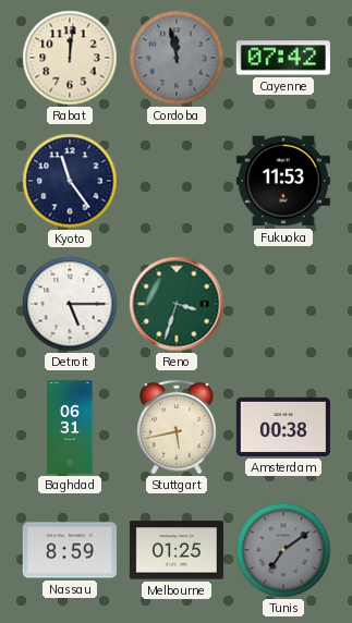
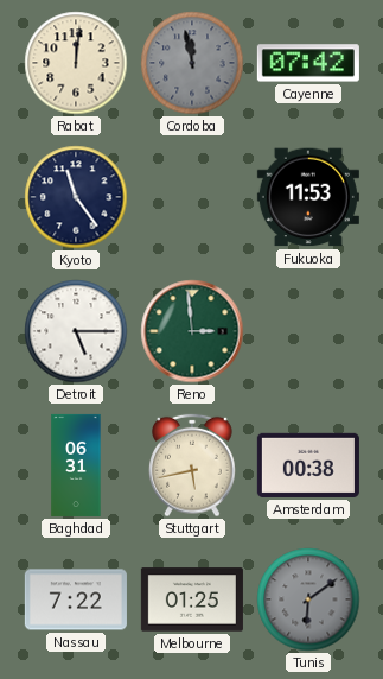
Reno: 3:33 -> 2:59 (192, 331)
Nassau: 8:59 -> 7:22 (76, 599)
Tunis: 7:09 -> 6:09 (308, 599)
